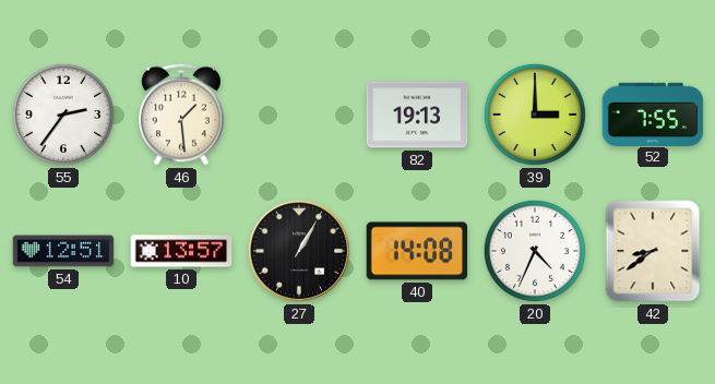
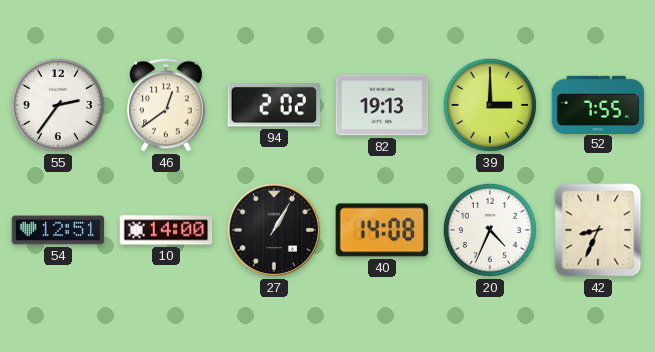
46: 1:29 -> 12:39 (166, 105)
94: none -> 2:02 (274, 105)
10: 13:57 -> 14:00 (166, 230)
42: 8:39 -> 8:34 (598, 230)
